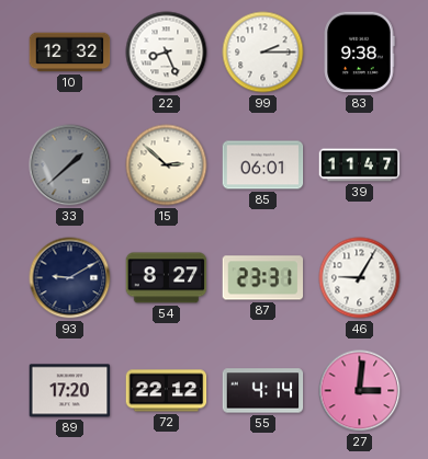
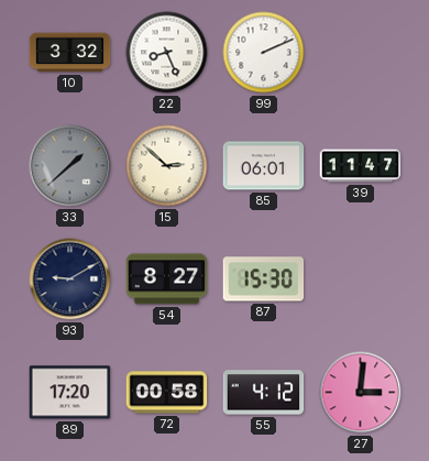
10: 12:32 -> 3:32 (70, 53)
99: 2:15 -> 2:11 (264, 53)
83: 9:38 -> none (359, 53)
87: 23:31 -> 15:30 (264, 279)
46: 9:05 -> none (360, 278)
72: 22:12 -> 00:58 (167, 393)
55: 4:14 -> 4:12 (264, 393)
